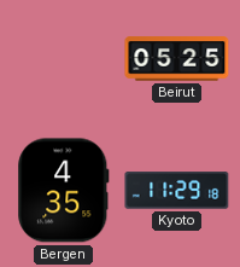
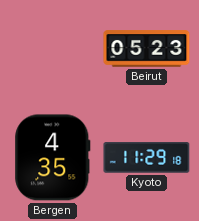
Beirut: 05:25 -> 05:23 (147, 49)
